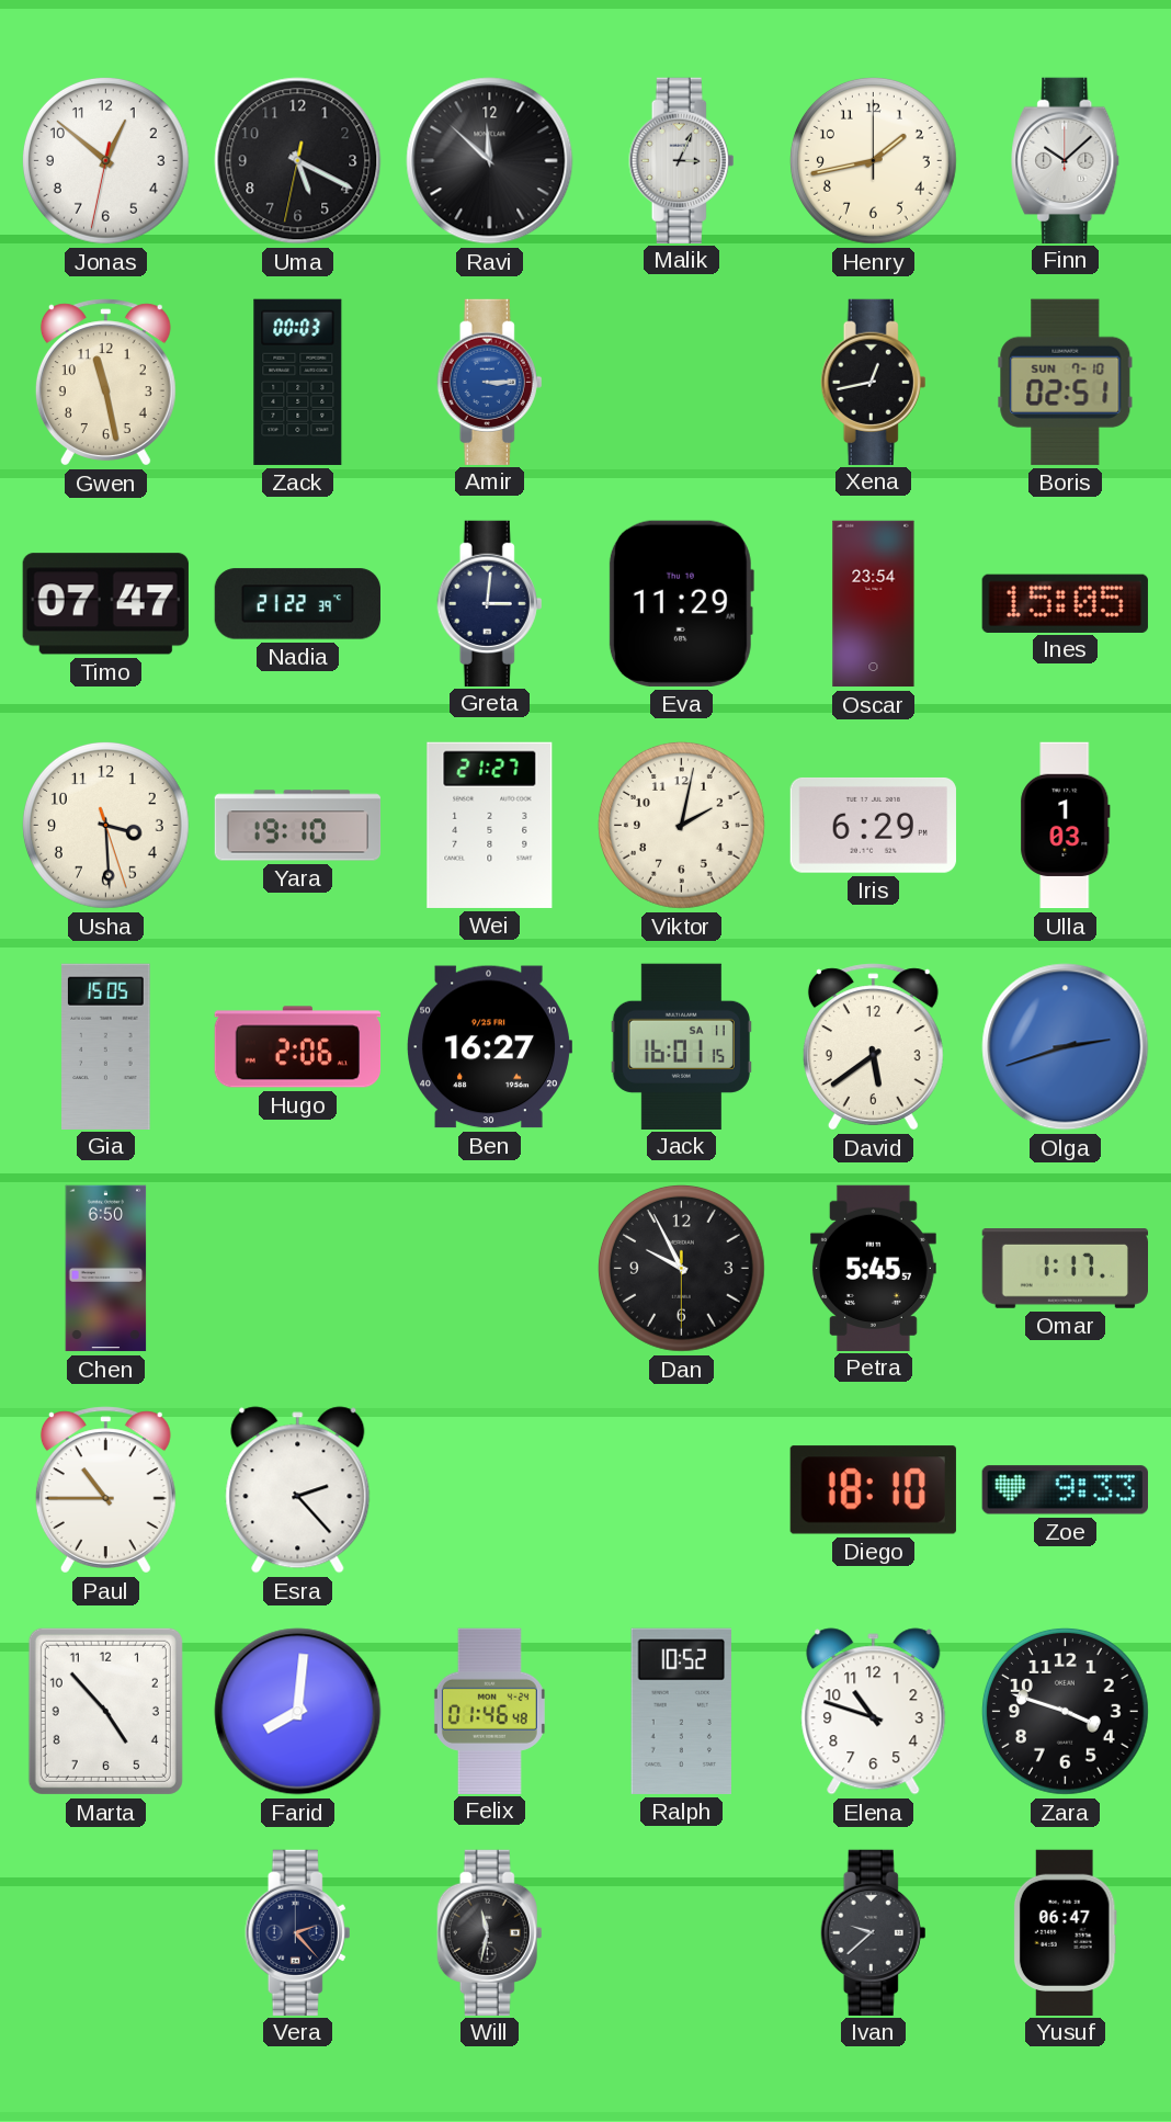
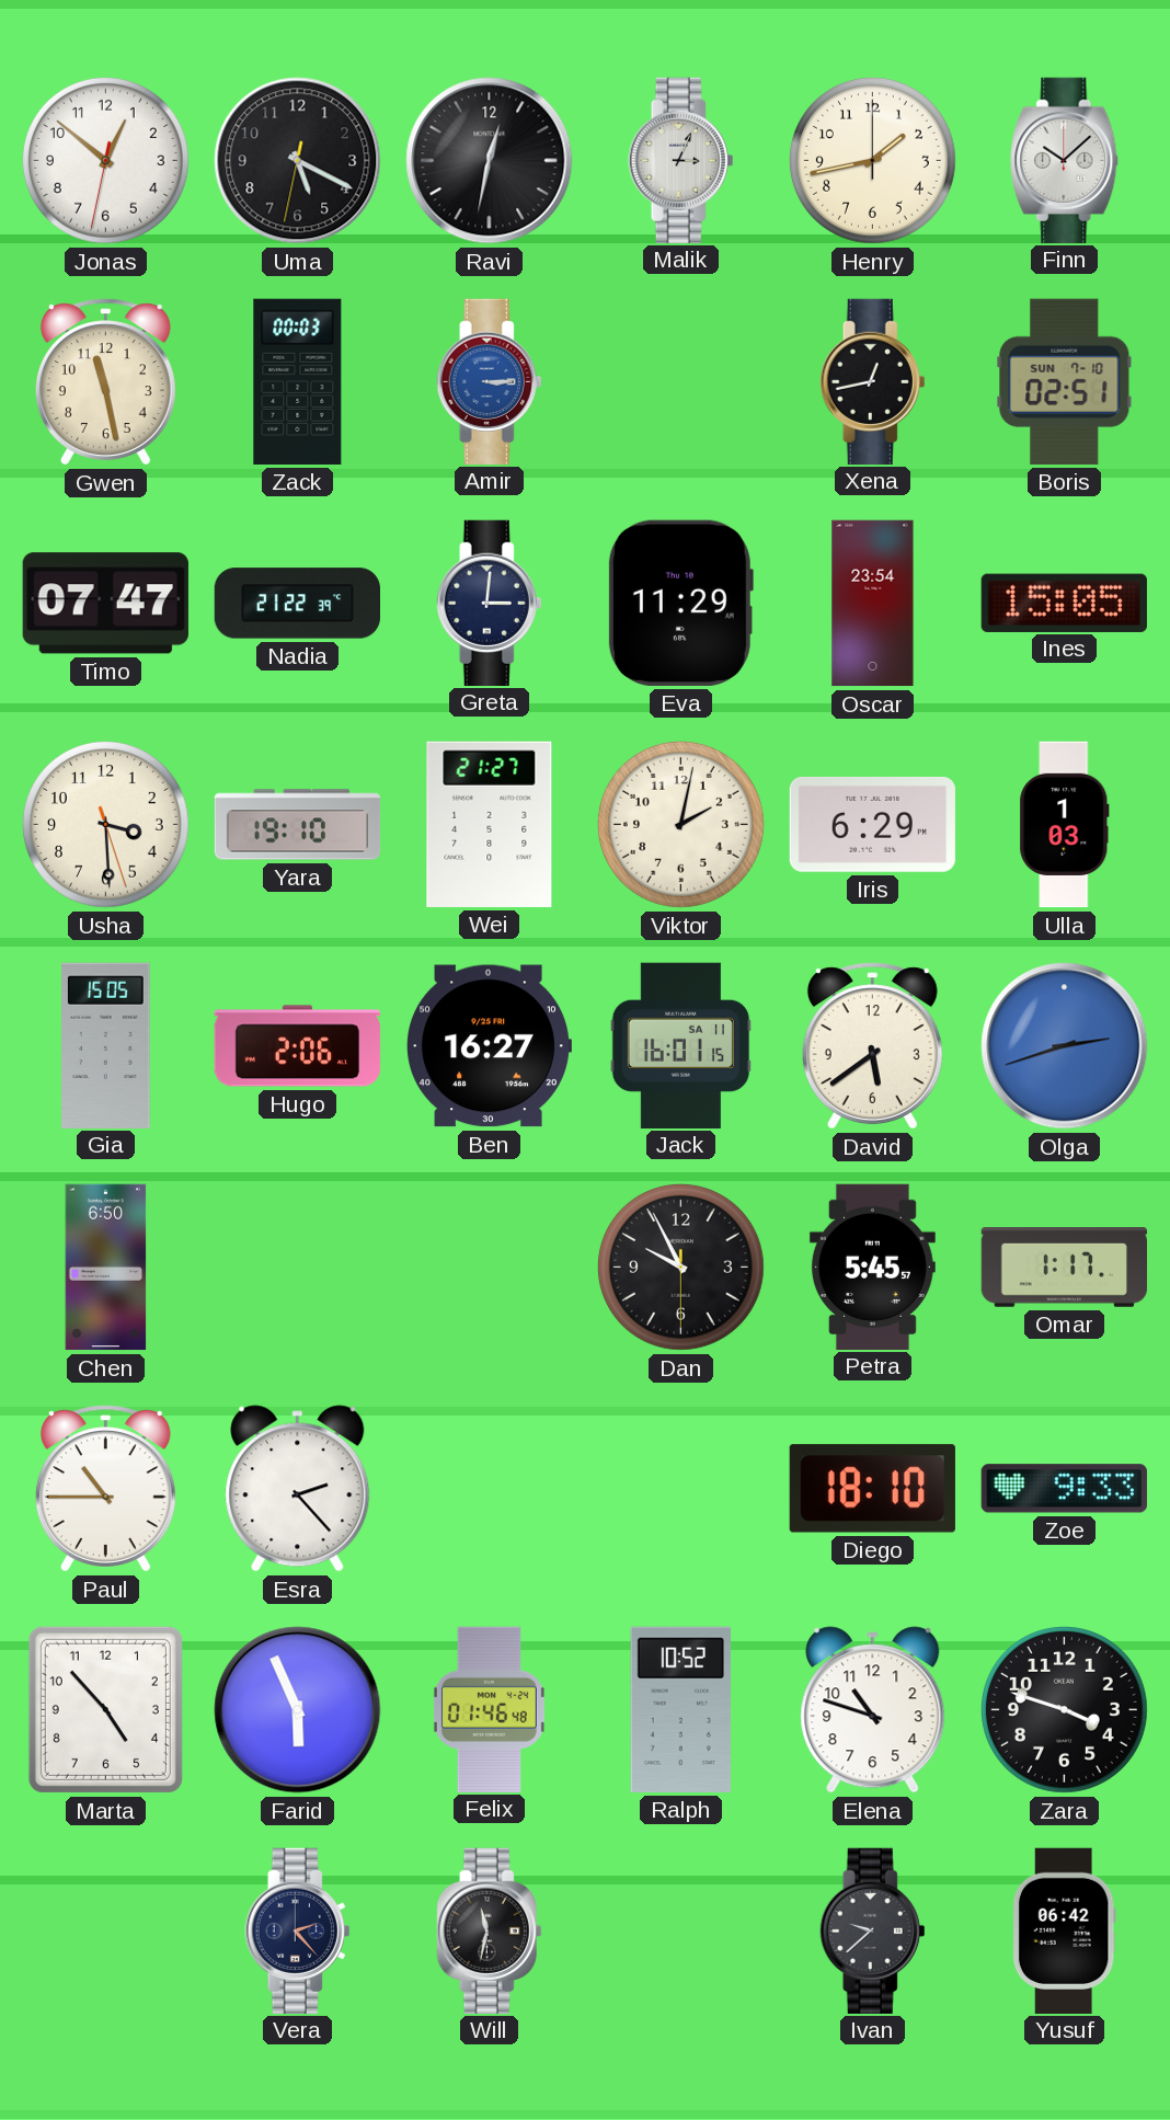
Ravi: 11:52 -> 12:32 (490, 161)
Farid: 8:01 -> 5:56 (298, 1710)
Yusuf: 06:47 -> 06:42 (1064, 1930)
